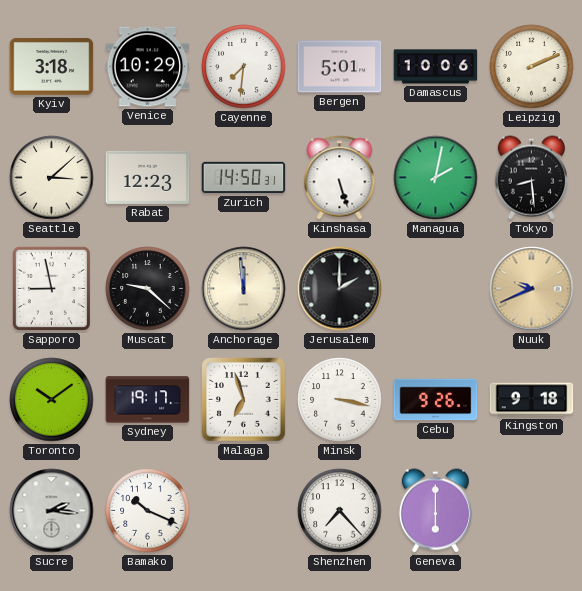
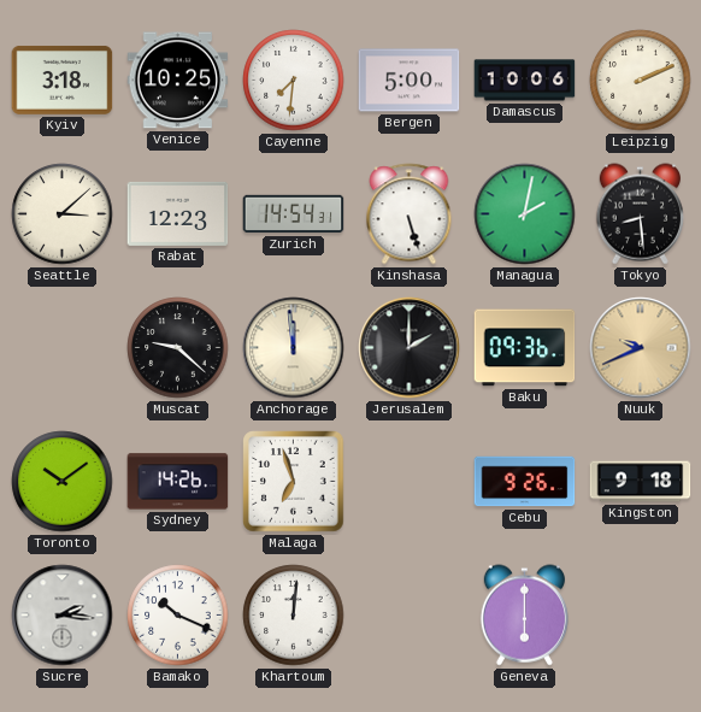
Venice: 10:29 -> 10:25 (178, 81)
Bergen: 5:01 -> 5:00 (410, 81)
Zurich: 14:50 -> 14:54 (294, 214)
Sapporo: 8:58 -> none (51, 288)
Baku: none -> 09:36 (525, 348)
Sydney: 19:17 -> 14:26 (178, 482)
Minsk: 3:17 -> none (340, 400)
Khartoum: none -> 12:01 (294, 616)
Shenzhen: 7:23 -> none (340, 511)
